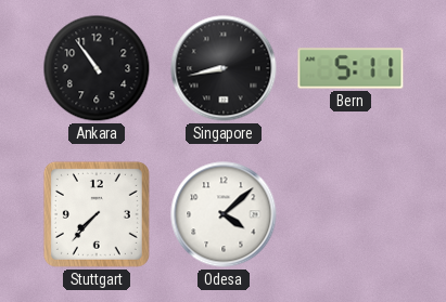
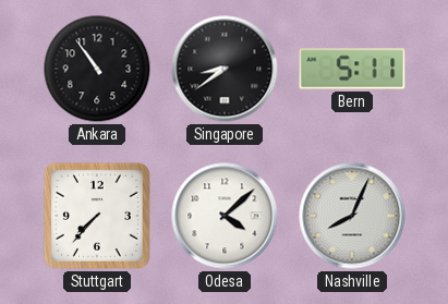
Singapore: 8:43 -> 8:39 (225, 69)
Nashville: none -> 8:04 (352, 216)
